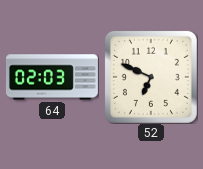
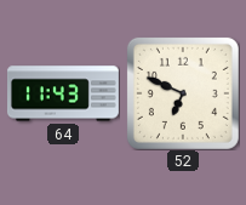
64: 02:03 -> 11:43 (63, 93)
